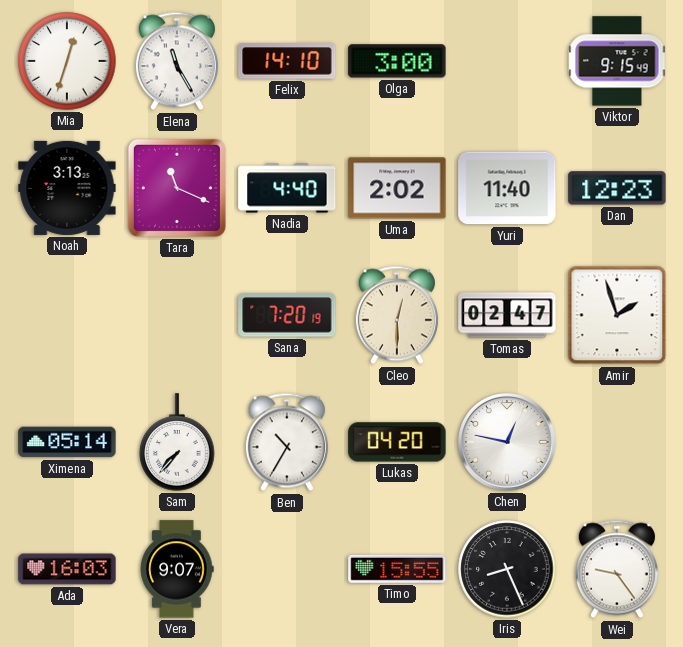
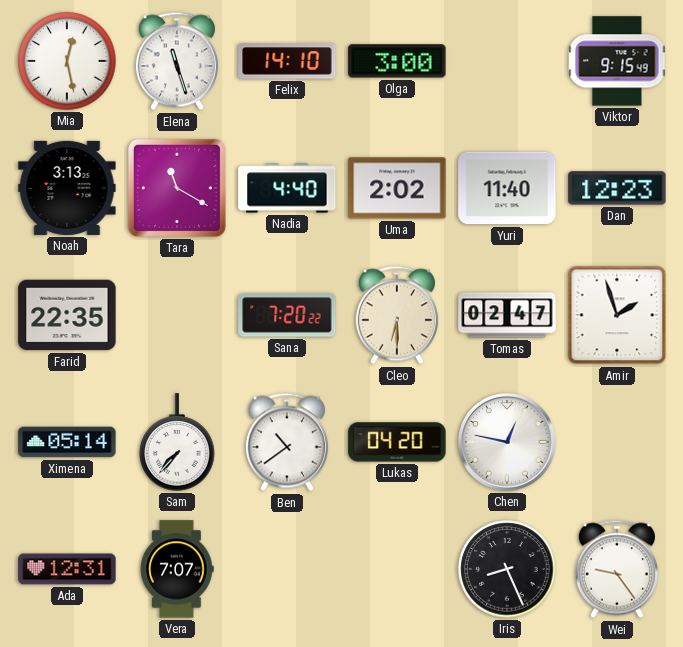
Mia: 12:33 -> 12:28 (67, 61)
Elena: 11:25 -> 11:27 (177, 61)
Tara: 11:19 -> 11:20 (177, 188)
Farid: none -> 22:35 (67, 315)
Sana: 7:20:19 -> 7:20:22 (287, 315)
Cleo: 12:30 -> 6:30 (397, 315)
Ben: 10:35 -> 10:39 (287, 442)
Ada: 16:03 -> 12:31 (67, 569)
Vera: 9:07 -> 7:07 (177, 569)
Timo: 15:55 -> none (397, 569)
